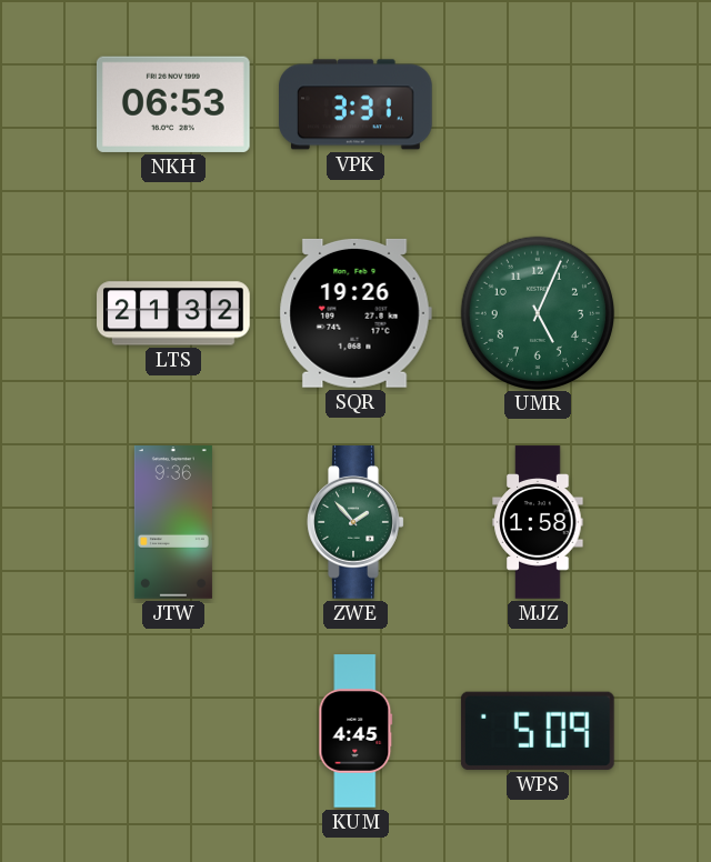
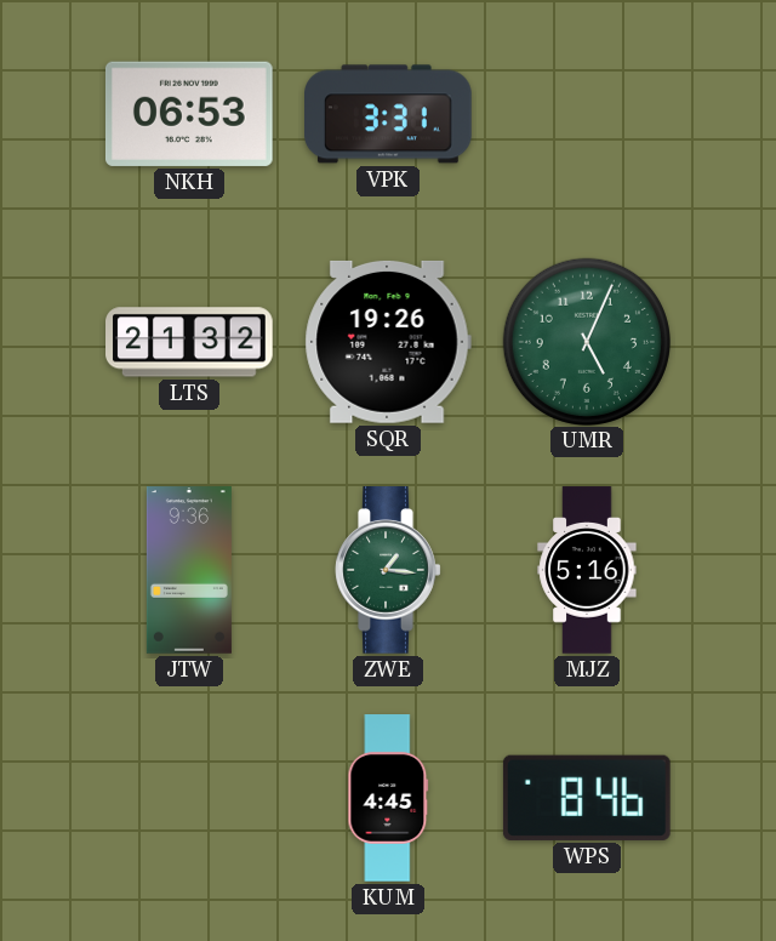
ZWE: 1:53 -> 1:16 (388, 571)
MJZ: 1:58 -> 5:16 (587, 570)
WPS: 5:09 -> 8:46 (587, 798)
